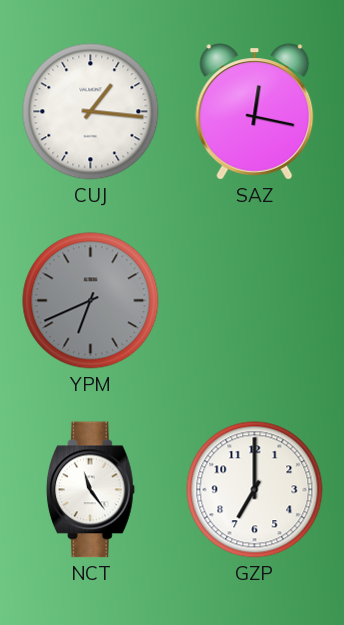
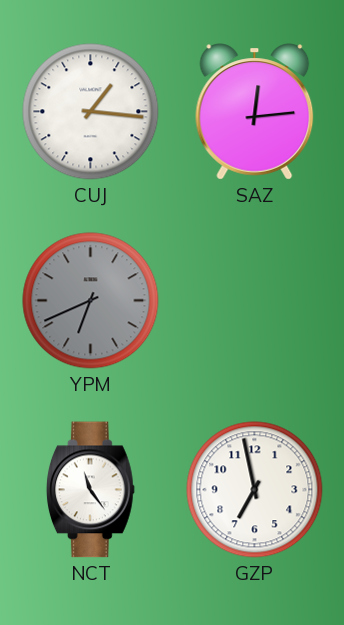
SAZ: 12:17 -> 12:14 (255, 112)
GZP: 7:00 -> 6:58 (255, 490)
